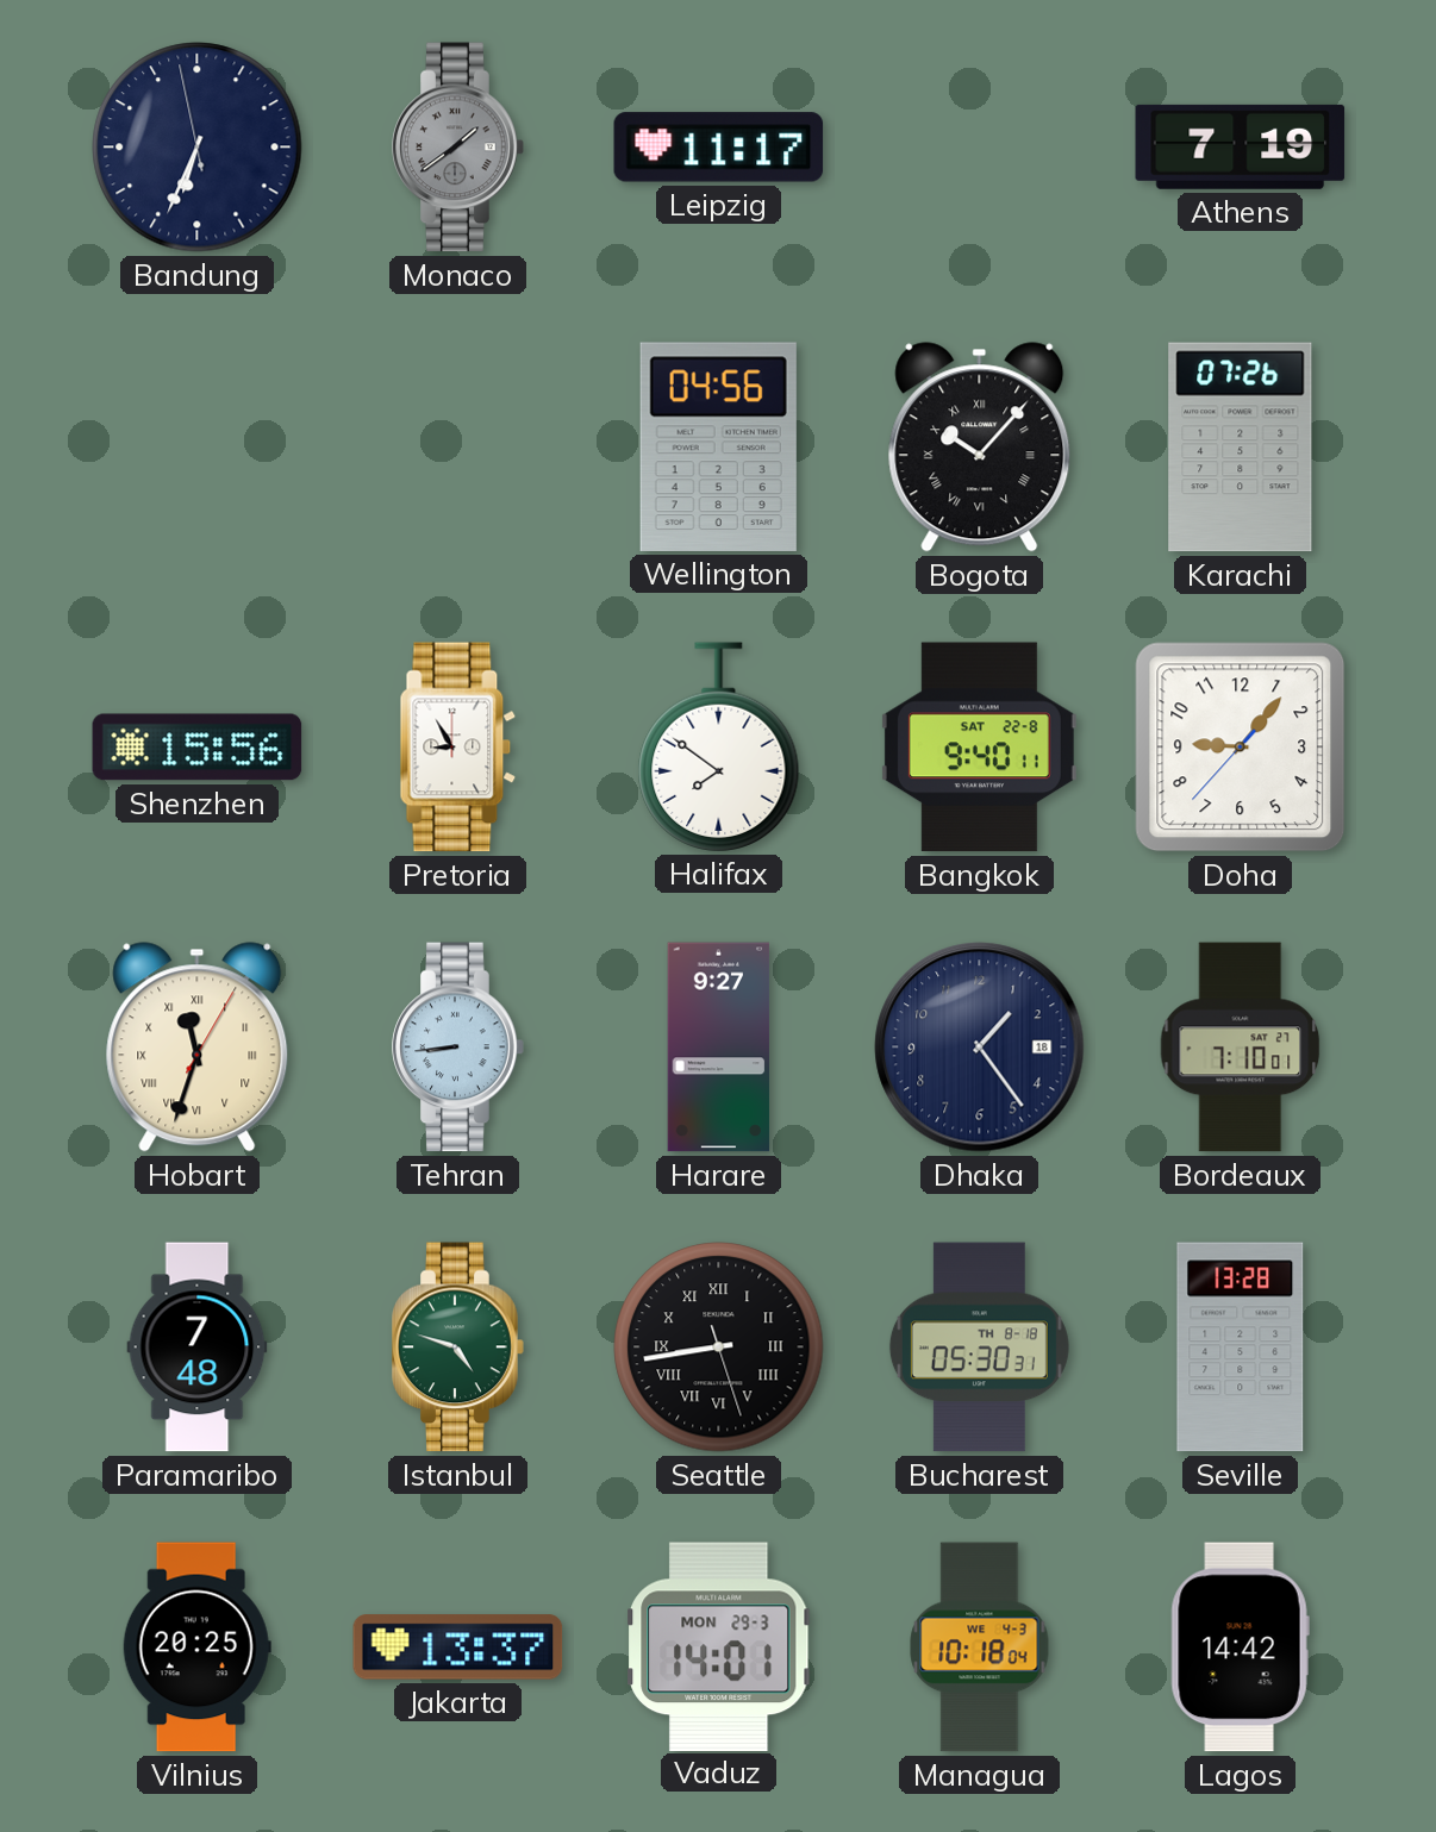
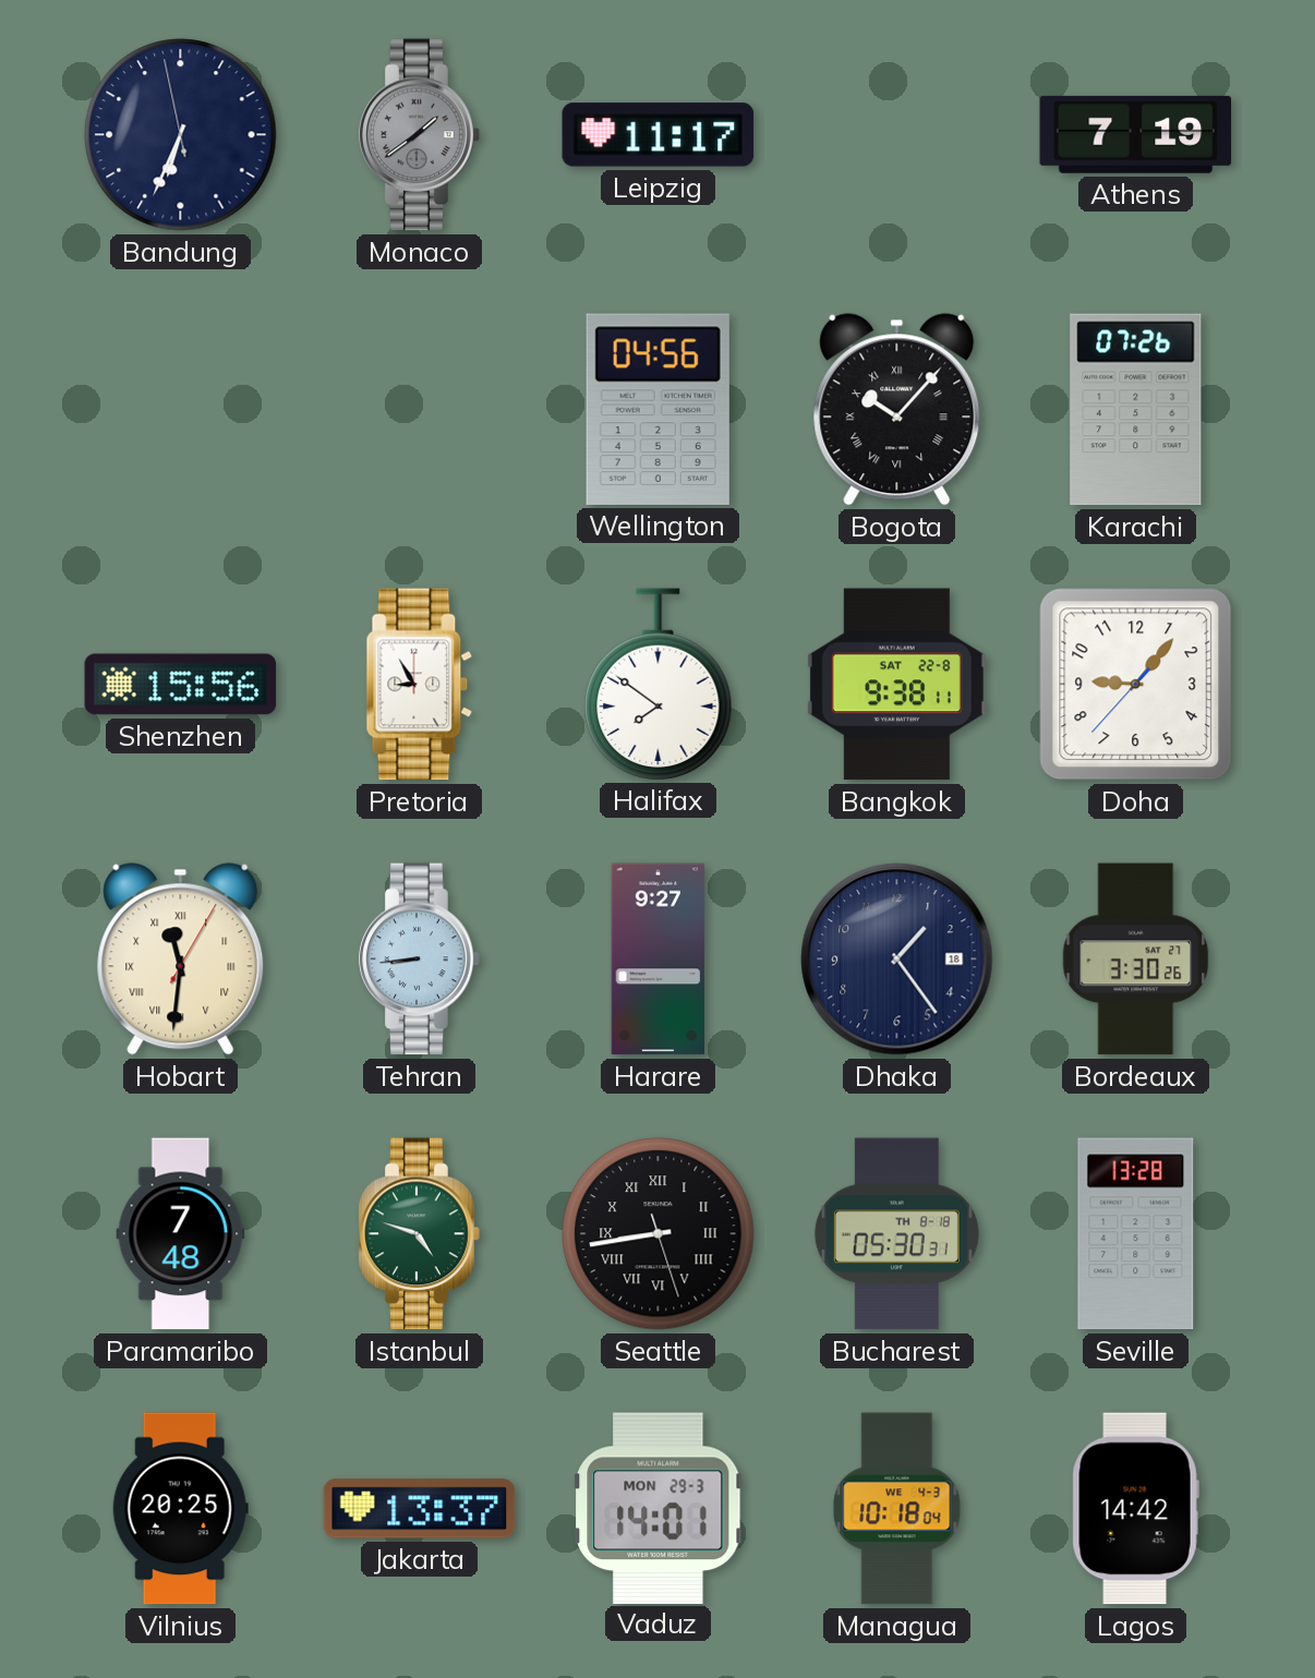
Bangkok: 9:40 -> 9:38 (896, 685)
Hobart: 11:33 -> 11:31 (181, 959)
Bordeaux: 7:10 -> 3:30 (1136, 959)
